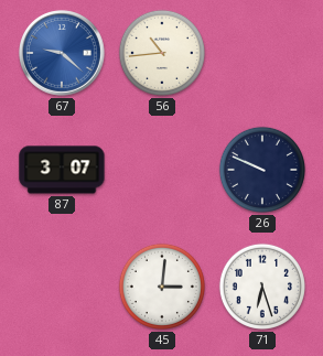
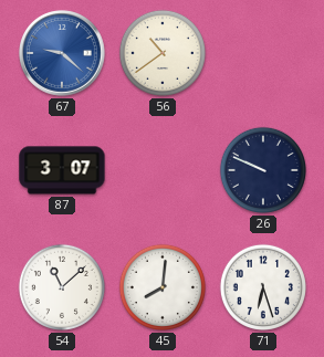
56: 10:44 -> 10:39 (163, 53)
54: none -> 11:08 (62, 287)
45: 3:01 -> 8:01 (163, 287)
